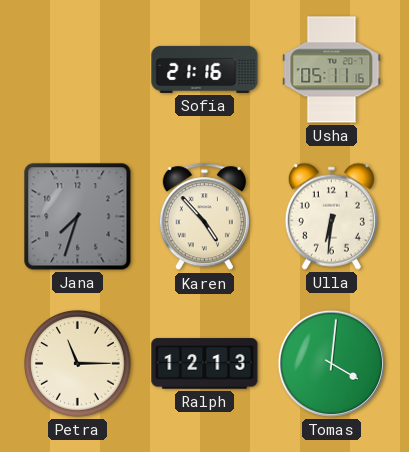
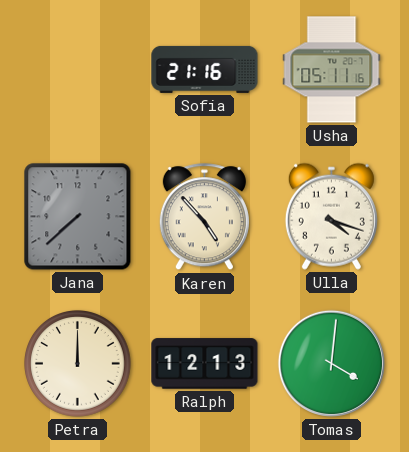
Jana: 7:33 -> 7:38 (78, 217)
Ulla: 6:31 -> 4:18 (331, 216)
Petra: 11:15 -> 12:00 (78, 364)
